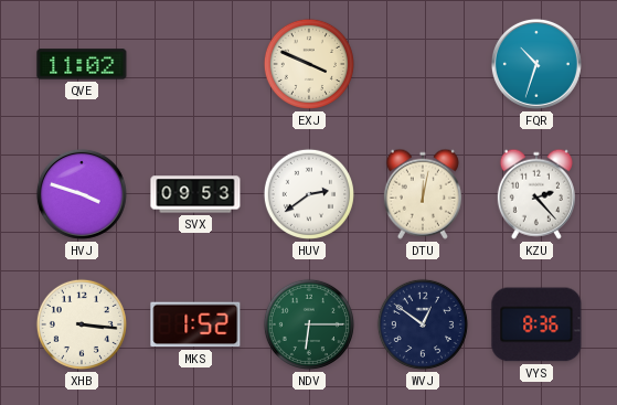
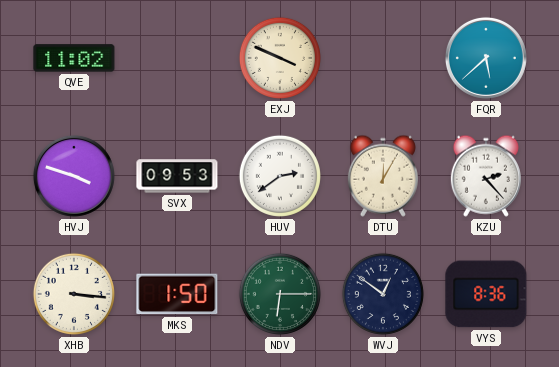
FQR: 10:33 -> 5:38 (486, 58)
DTU: 12:02 -> 12:05 (383, 176)
MKS: 1:52 -> 1:50 (177, 294)
